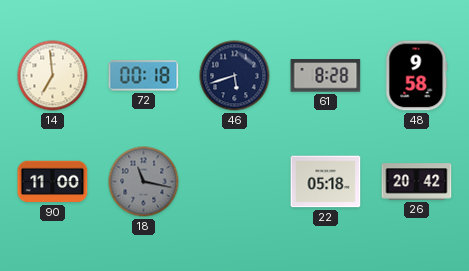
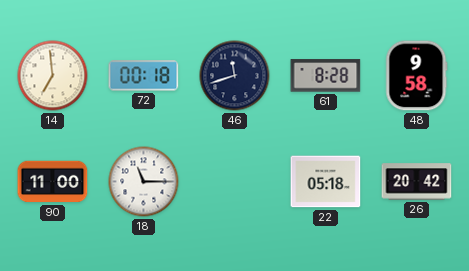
46: 5:42 -> 11:42 (235, 76)
18: 11:17 -> 11:15 (144, 182)
18 dial: grey -> white (144, 182)
